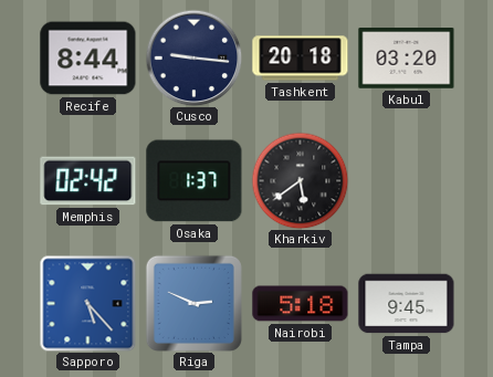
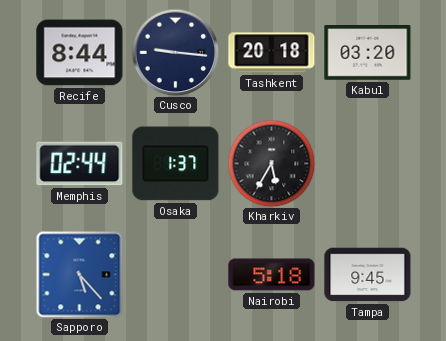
Memphis: 02:42 -> 02:44 (80, 164)
Kharkiv: 5:39 -> 5:35 (271, 163)
Riga: 2:49 -> none (193, 303)
